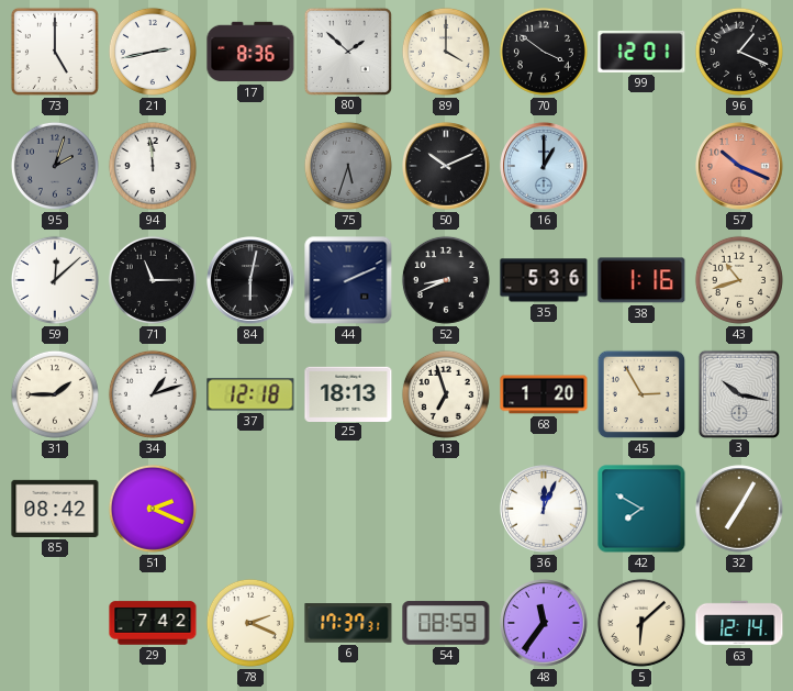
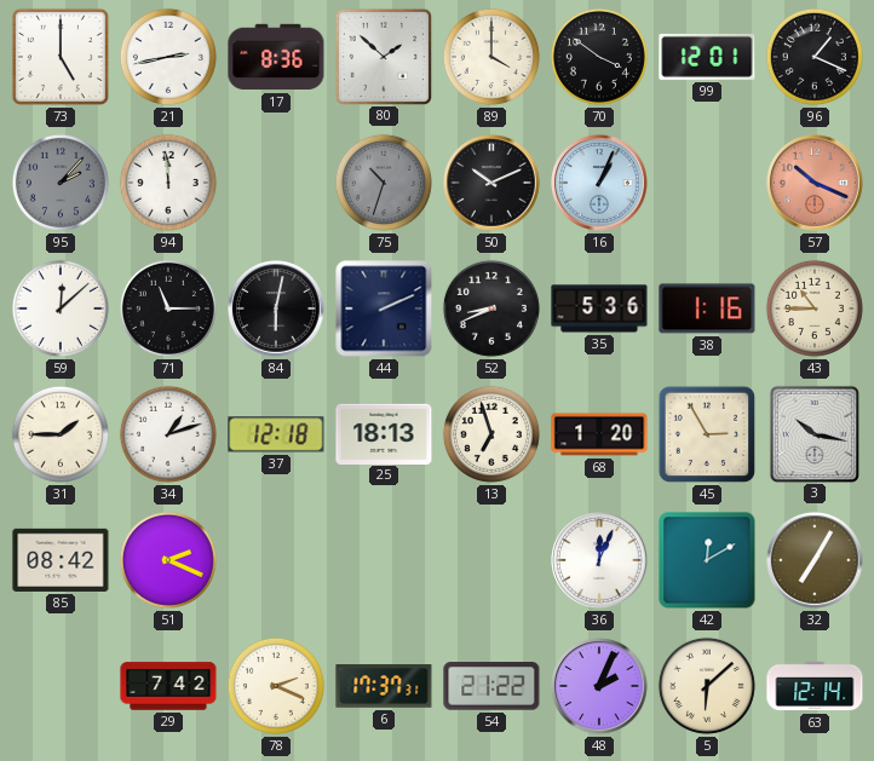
95: 2:03 -> 2:07 (61, 183)
75: 5:33 -> 10:33 (384, 183)
16: 1:00 -> 1:04 (599, 183)
43: 10:42 -> 10:45 (815, 309)
42: 7:50 -> 12:10 (707, 560)
54: 08:59 -> 21:22 (491, 686)
48: 11:36 -> 2:04 (599, 686)
